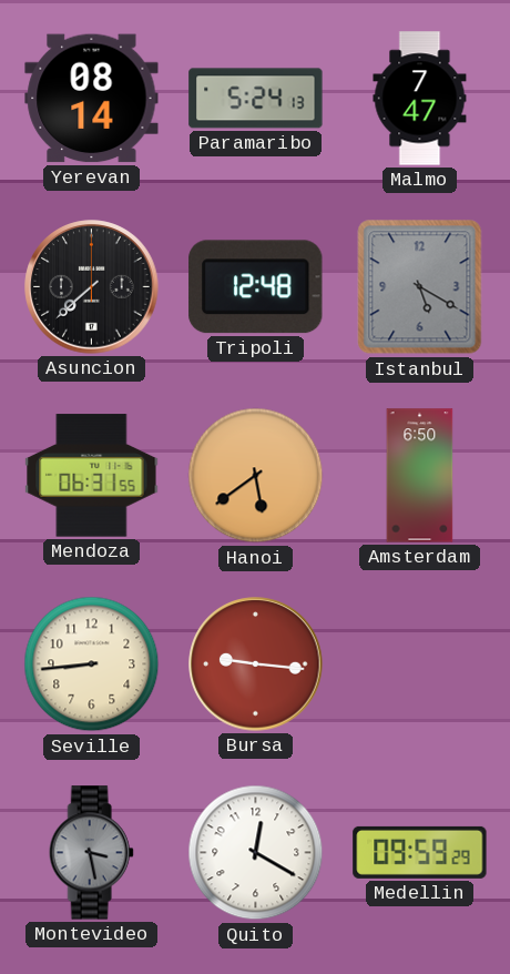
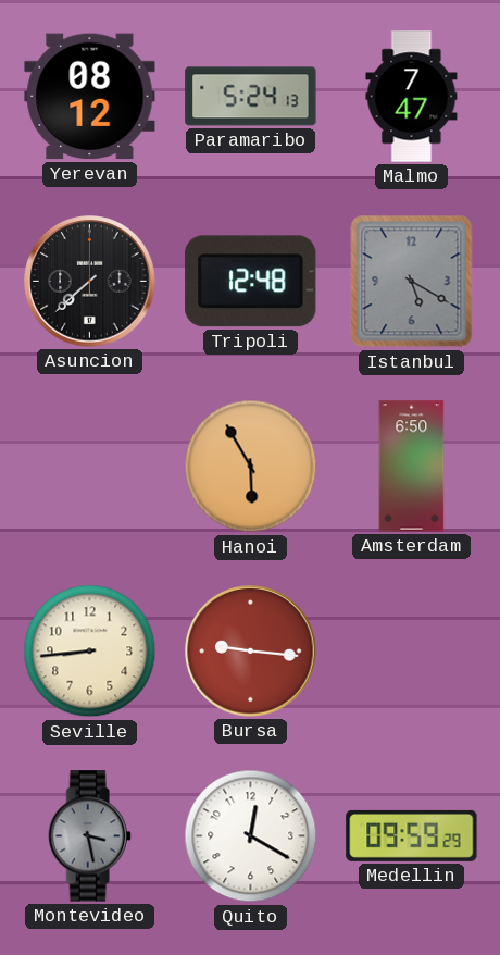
Yerevan: 08:14 -> 08:12 (90, 97)
Mendoza: 06:31 -> none (92, 476)
Hanoi: 5:39 -> 5:55 (251, 467)
